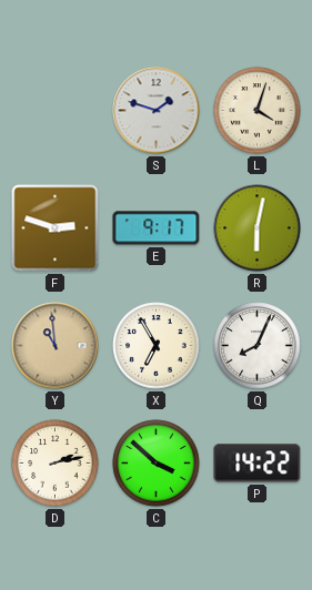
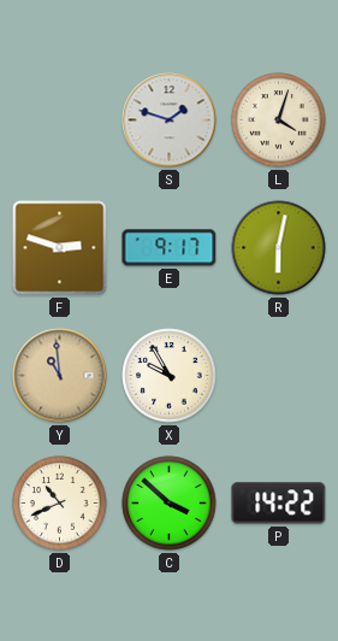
X: 6:55 -> 9:55 (170, 376)
Q: 8:04 -> none (258, 346)
D: 2:13 -> 10:41 (60, 504)
